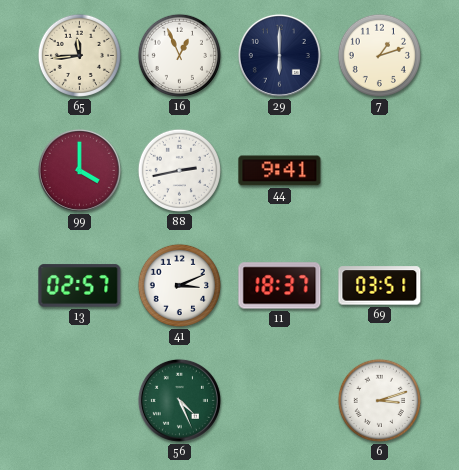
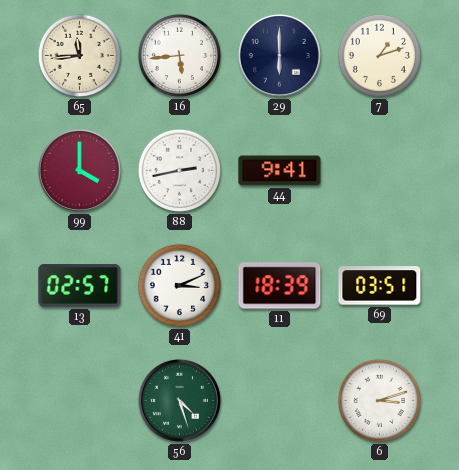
16: 12:56 -> 5:44 (179, 55)
11: 18:37 -> 18:39 (280, 286)
56: 4:26 -> 4:27 (179, 400)
